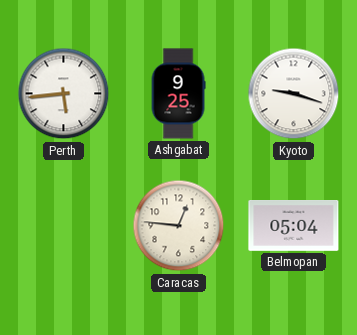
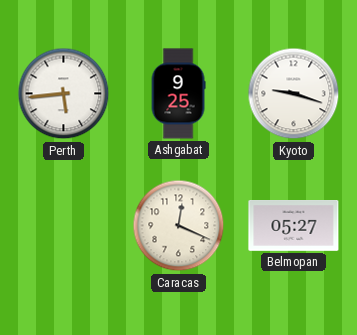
Caracas: 12:46 -> 12:19 (179, 226)
Belmopan: 05:04 -> 05:27 (294, 226)
